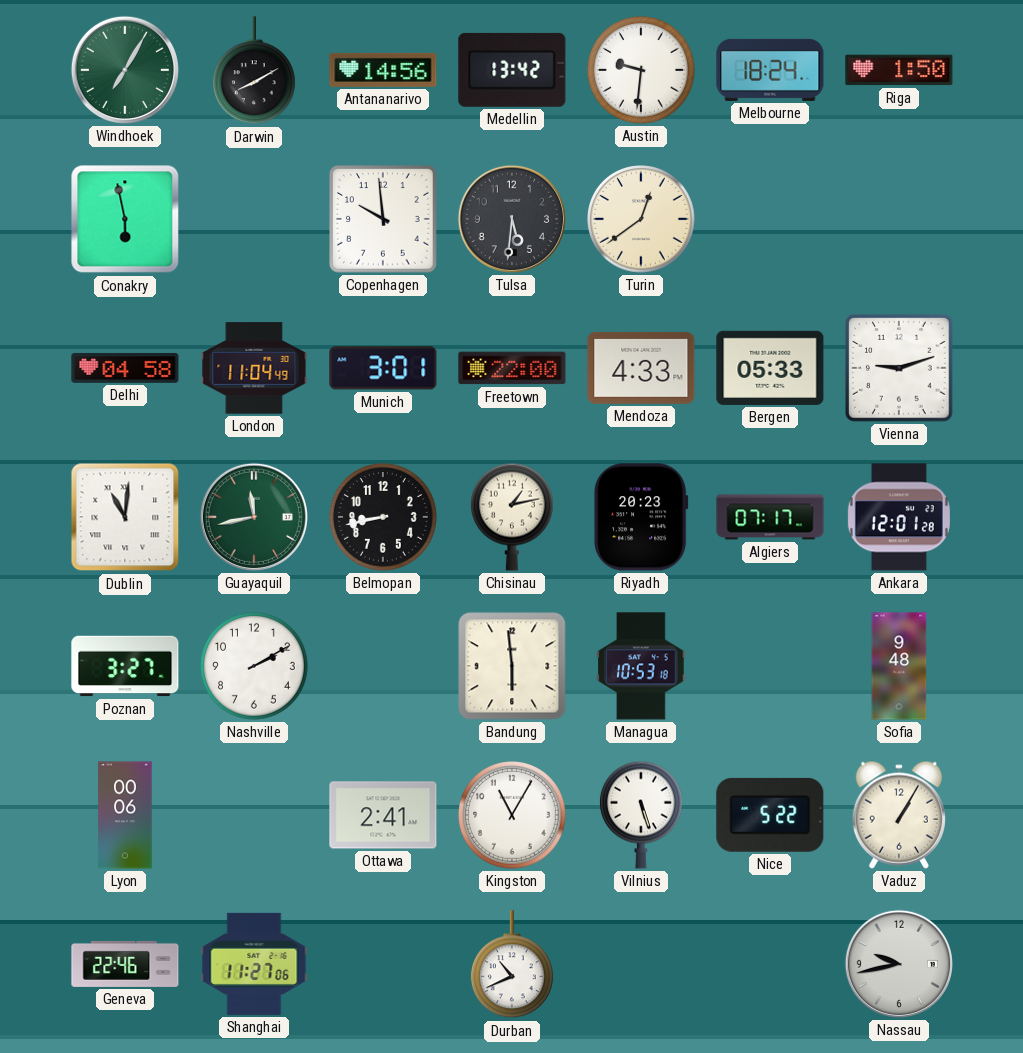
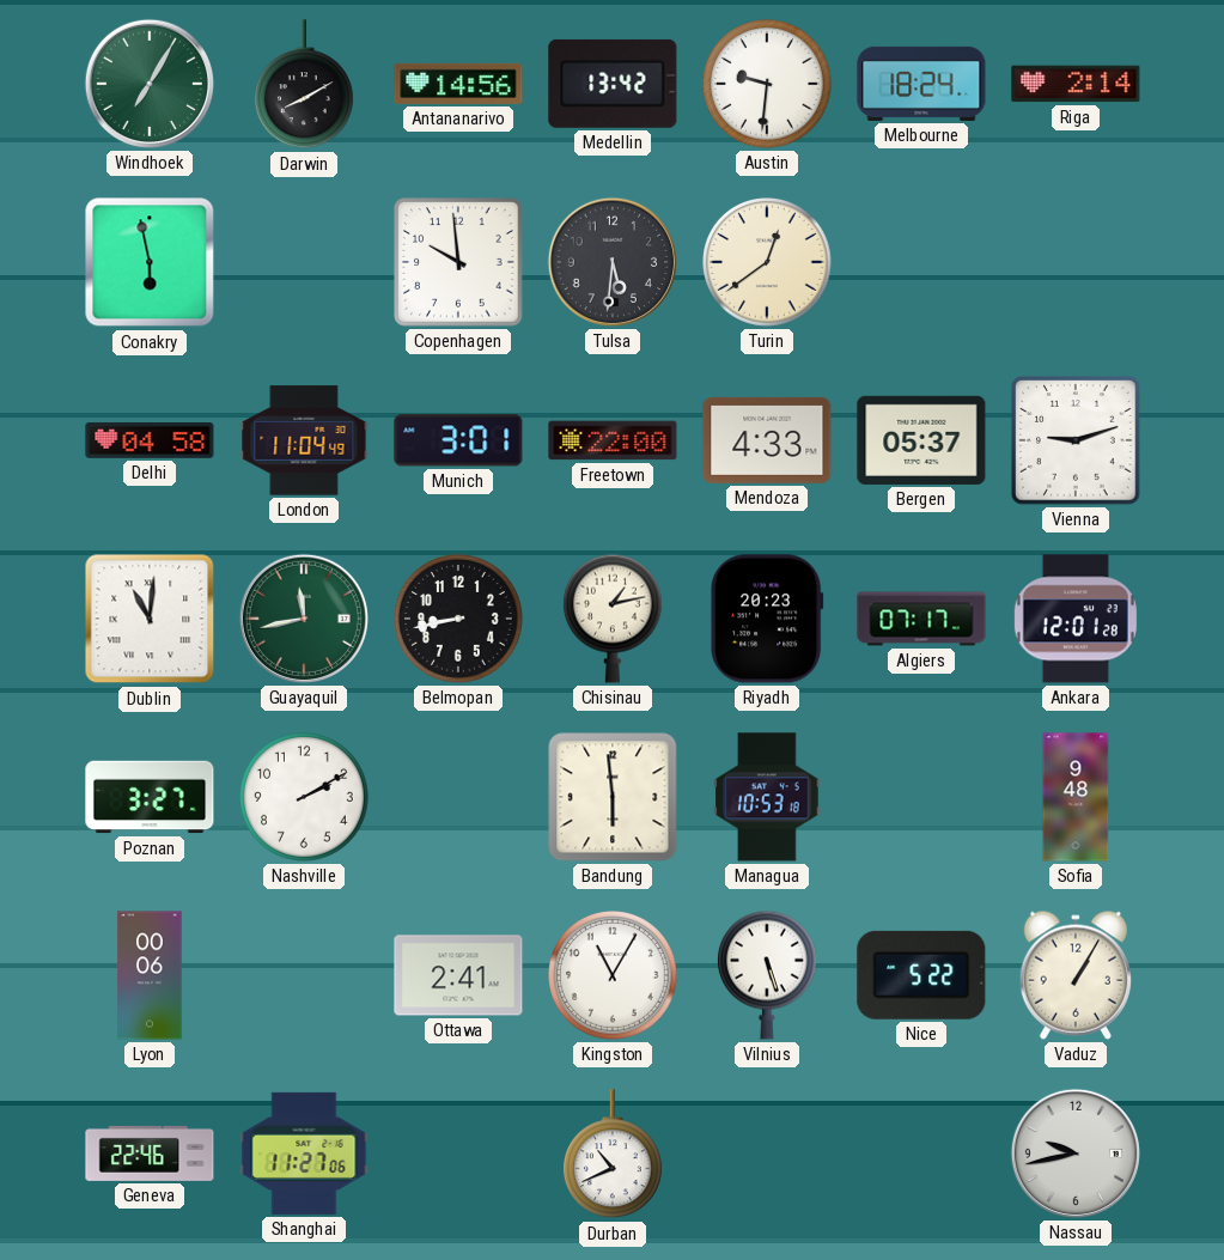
Riga: 1:50 -> 2:14 (1076, 84)
Bergen: 05:33 -> 05:37 (921, 440)
